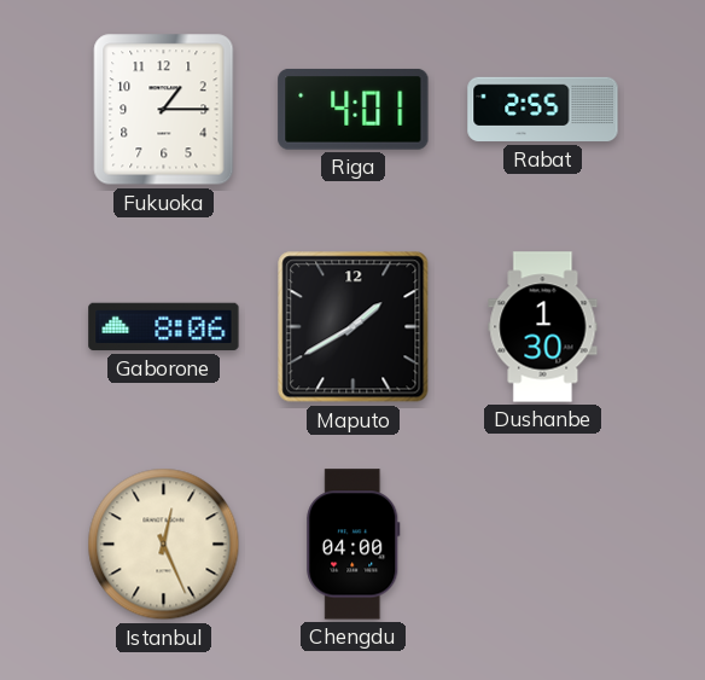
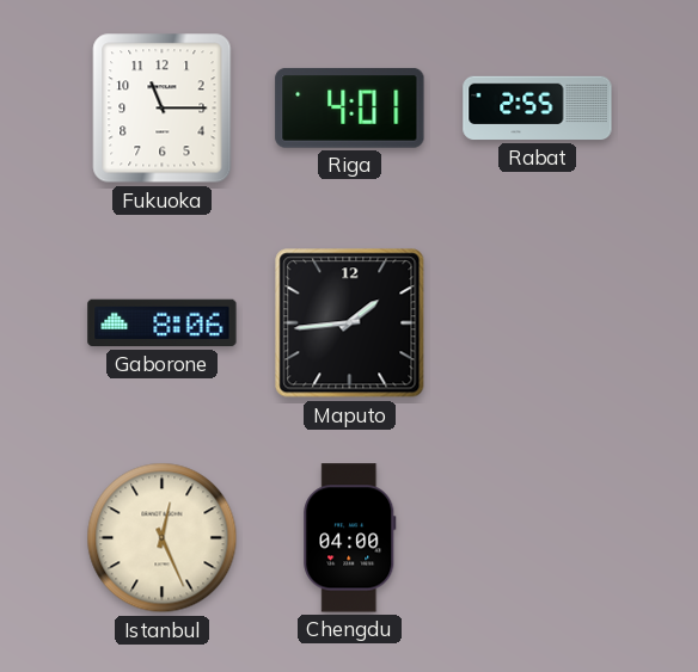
Fukuoka: 1:15 -> 11:15 (163, 109)
Maputo: 1:40 -> 1:44 (350, 323)
Dushanbe: 1:30 -> none (543, 327)
